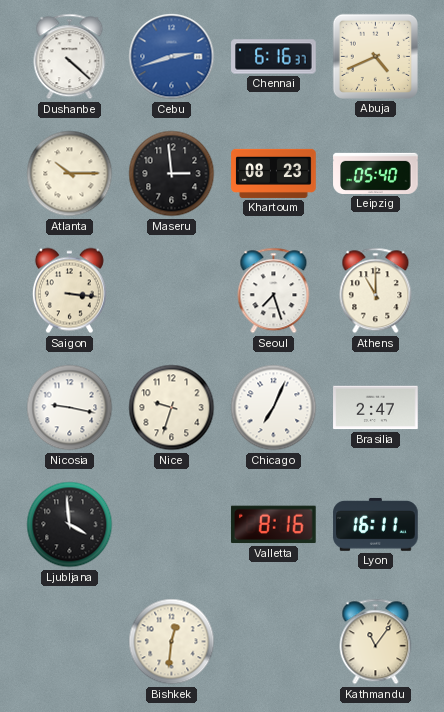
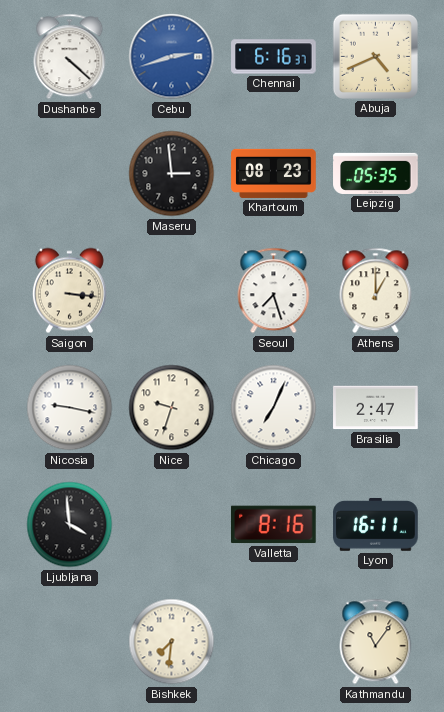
Atlanta: 10:15 -> none (70, 174)
Leipzig: 05:40 -> 05:35 (376, 173)
Athens: 11:00 -> 1:00 (376, 291)
Bishkek: 12:31 -> 7:31 (172, 642)
